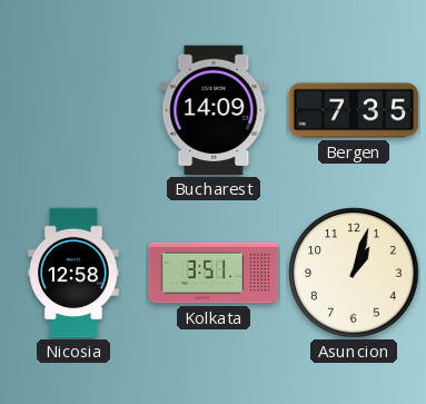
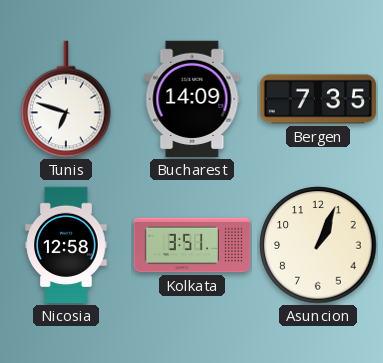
Tunis: none -> 6:48 (66, 99)
Asuncion: 1:03 -> 1:04 (318, 245)
